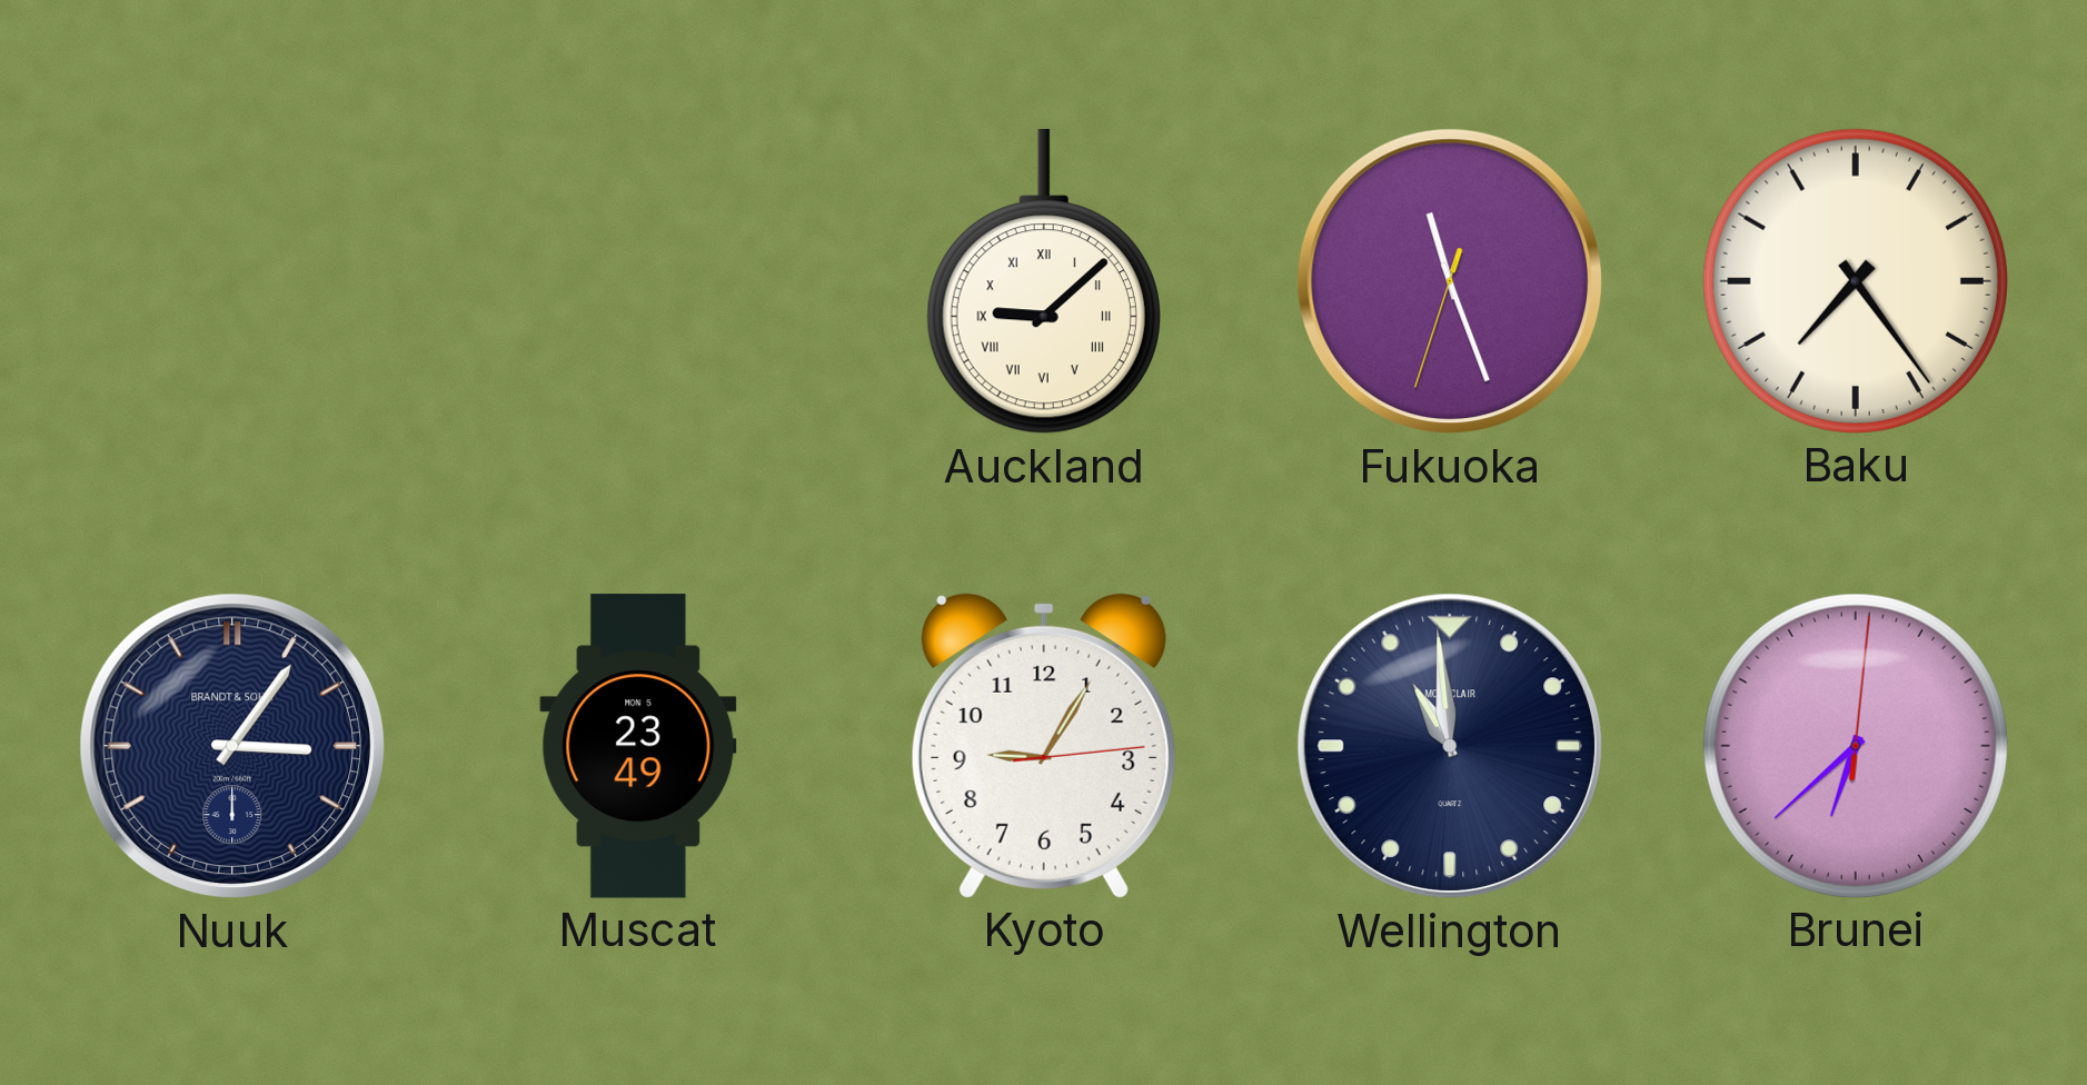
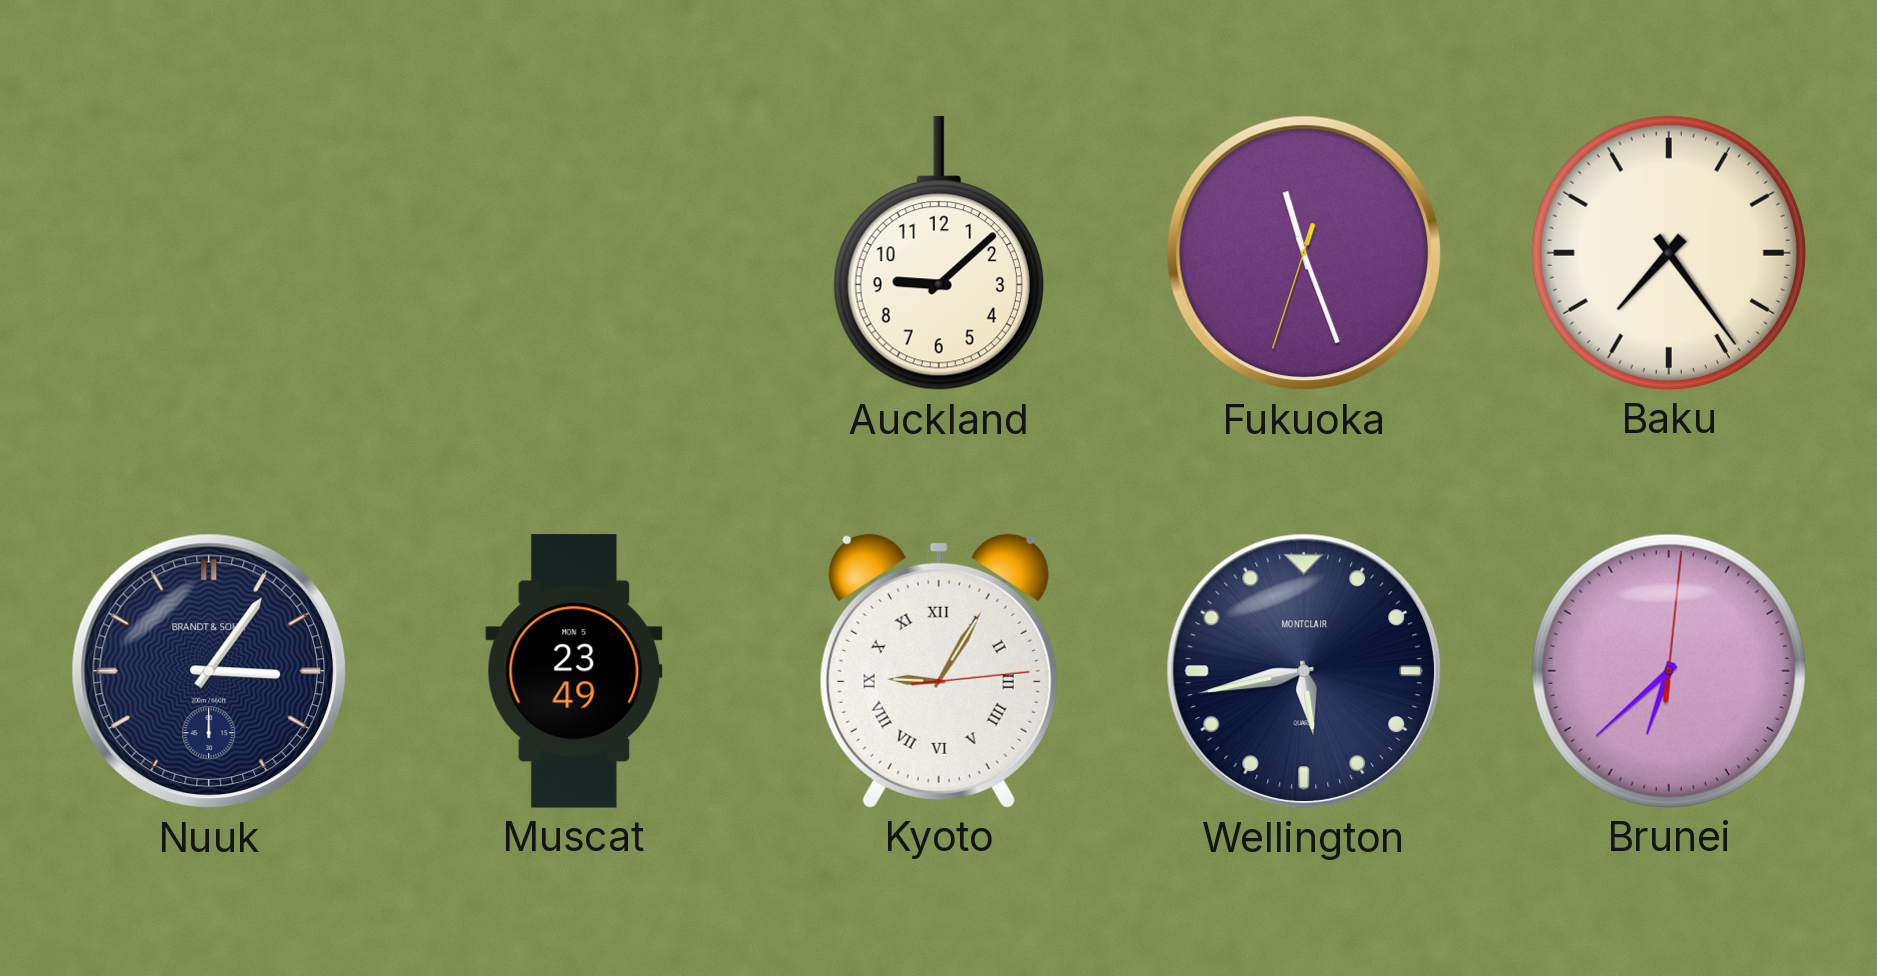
Auckland numerals: Roman -> Arabic (939, 254)
Kyoto numerals: Arabic -> Roman (939, 671)
Wellington: 10:59 -> 5:43 (1304, 671)
